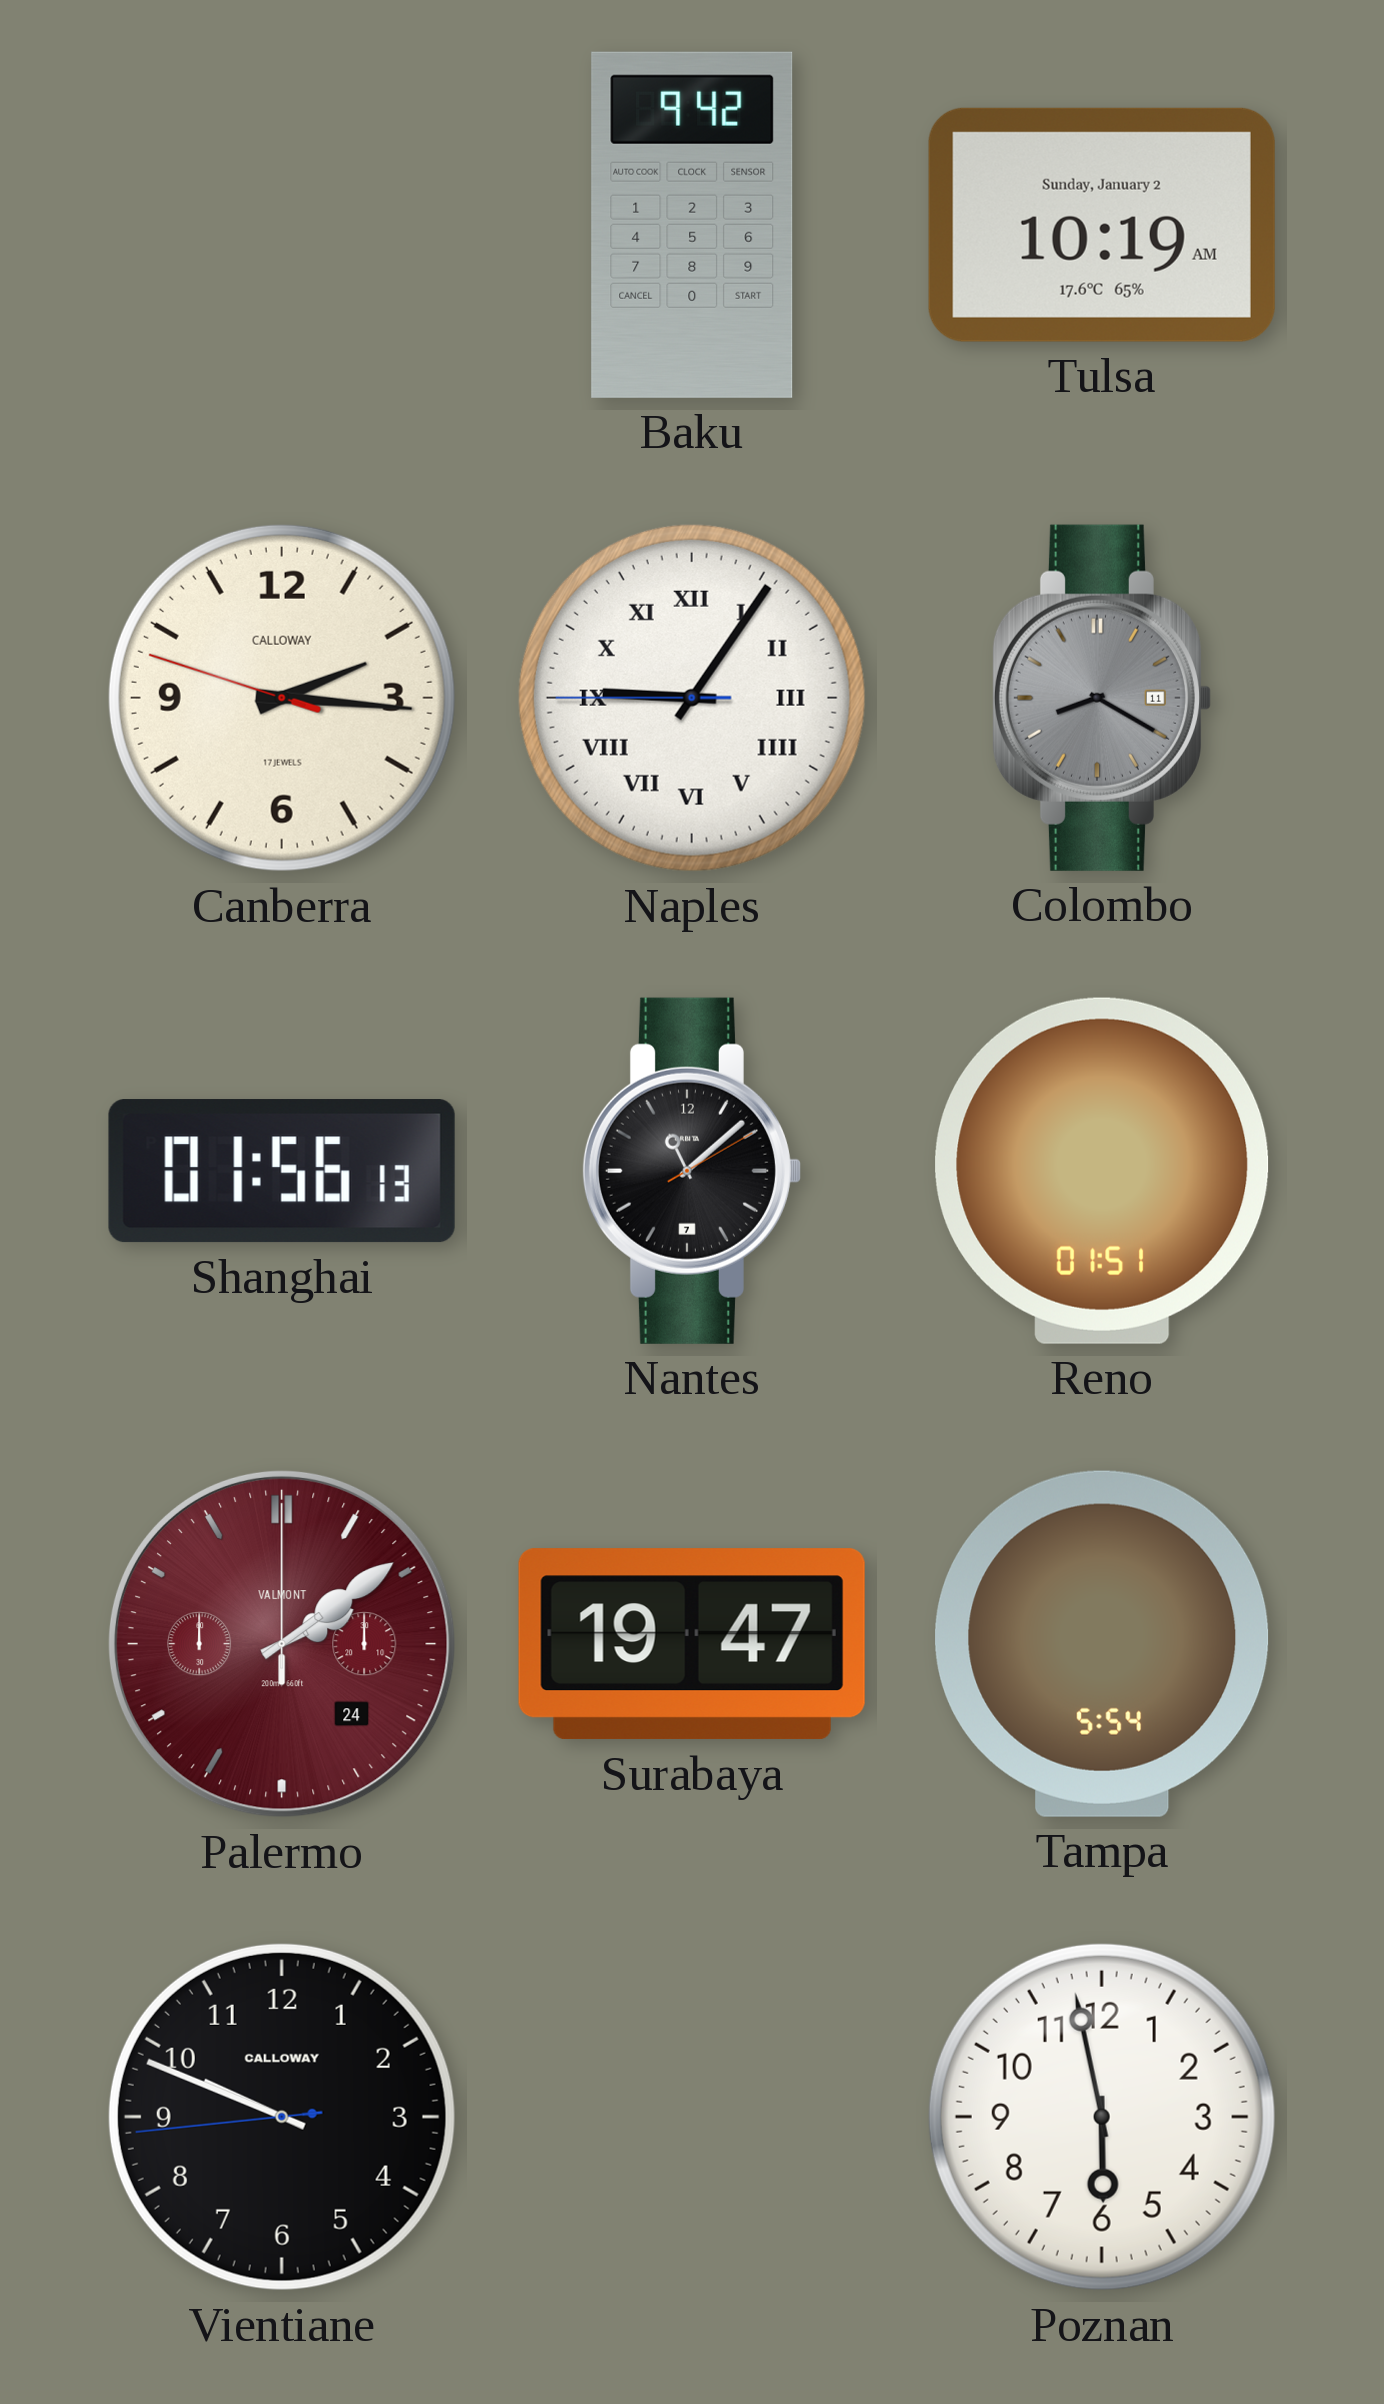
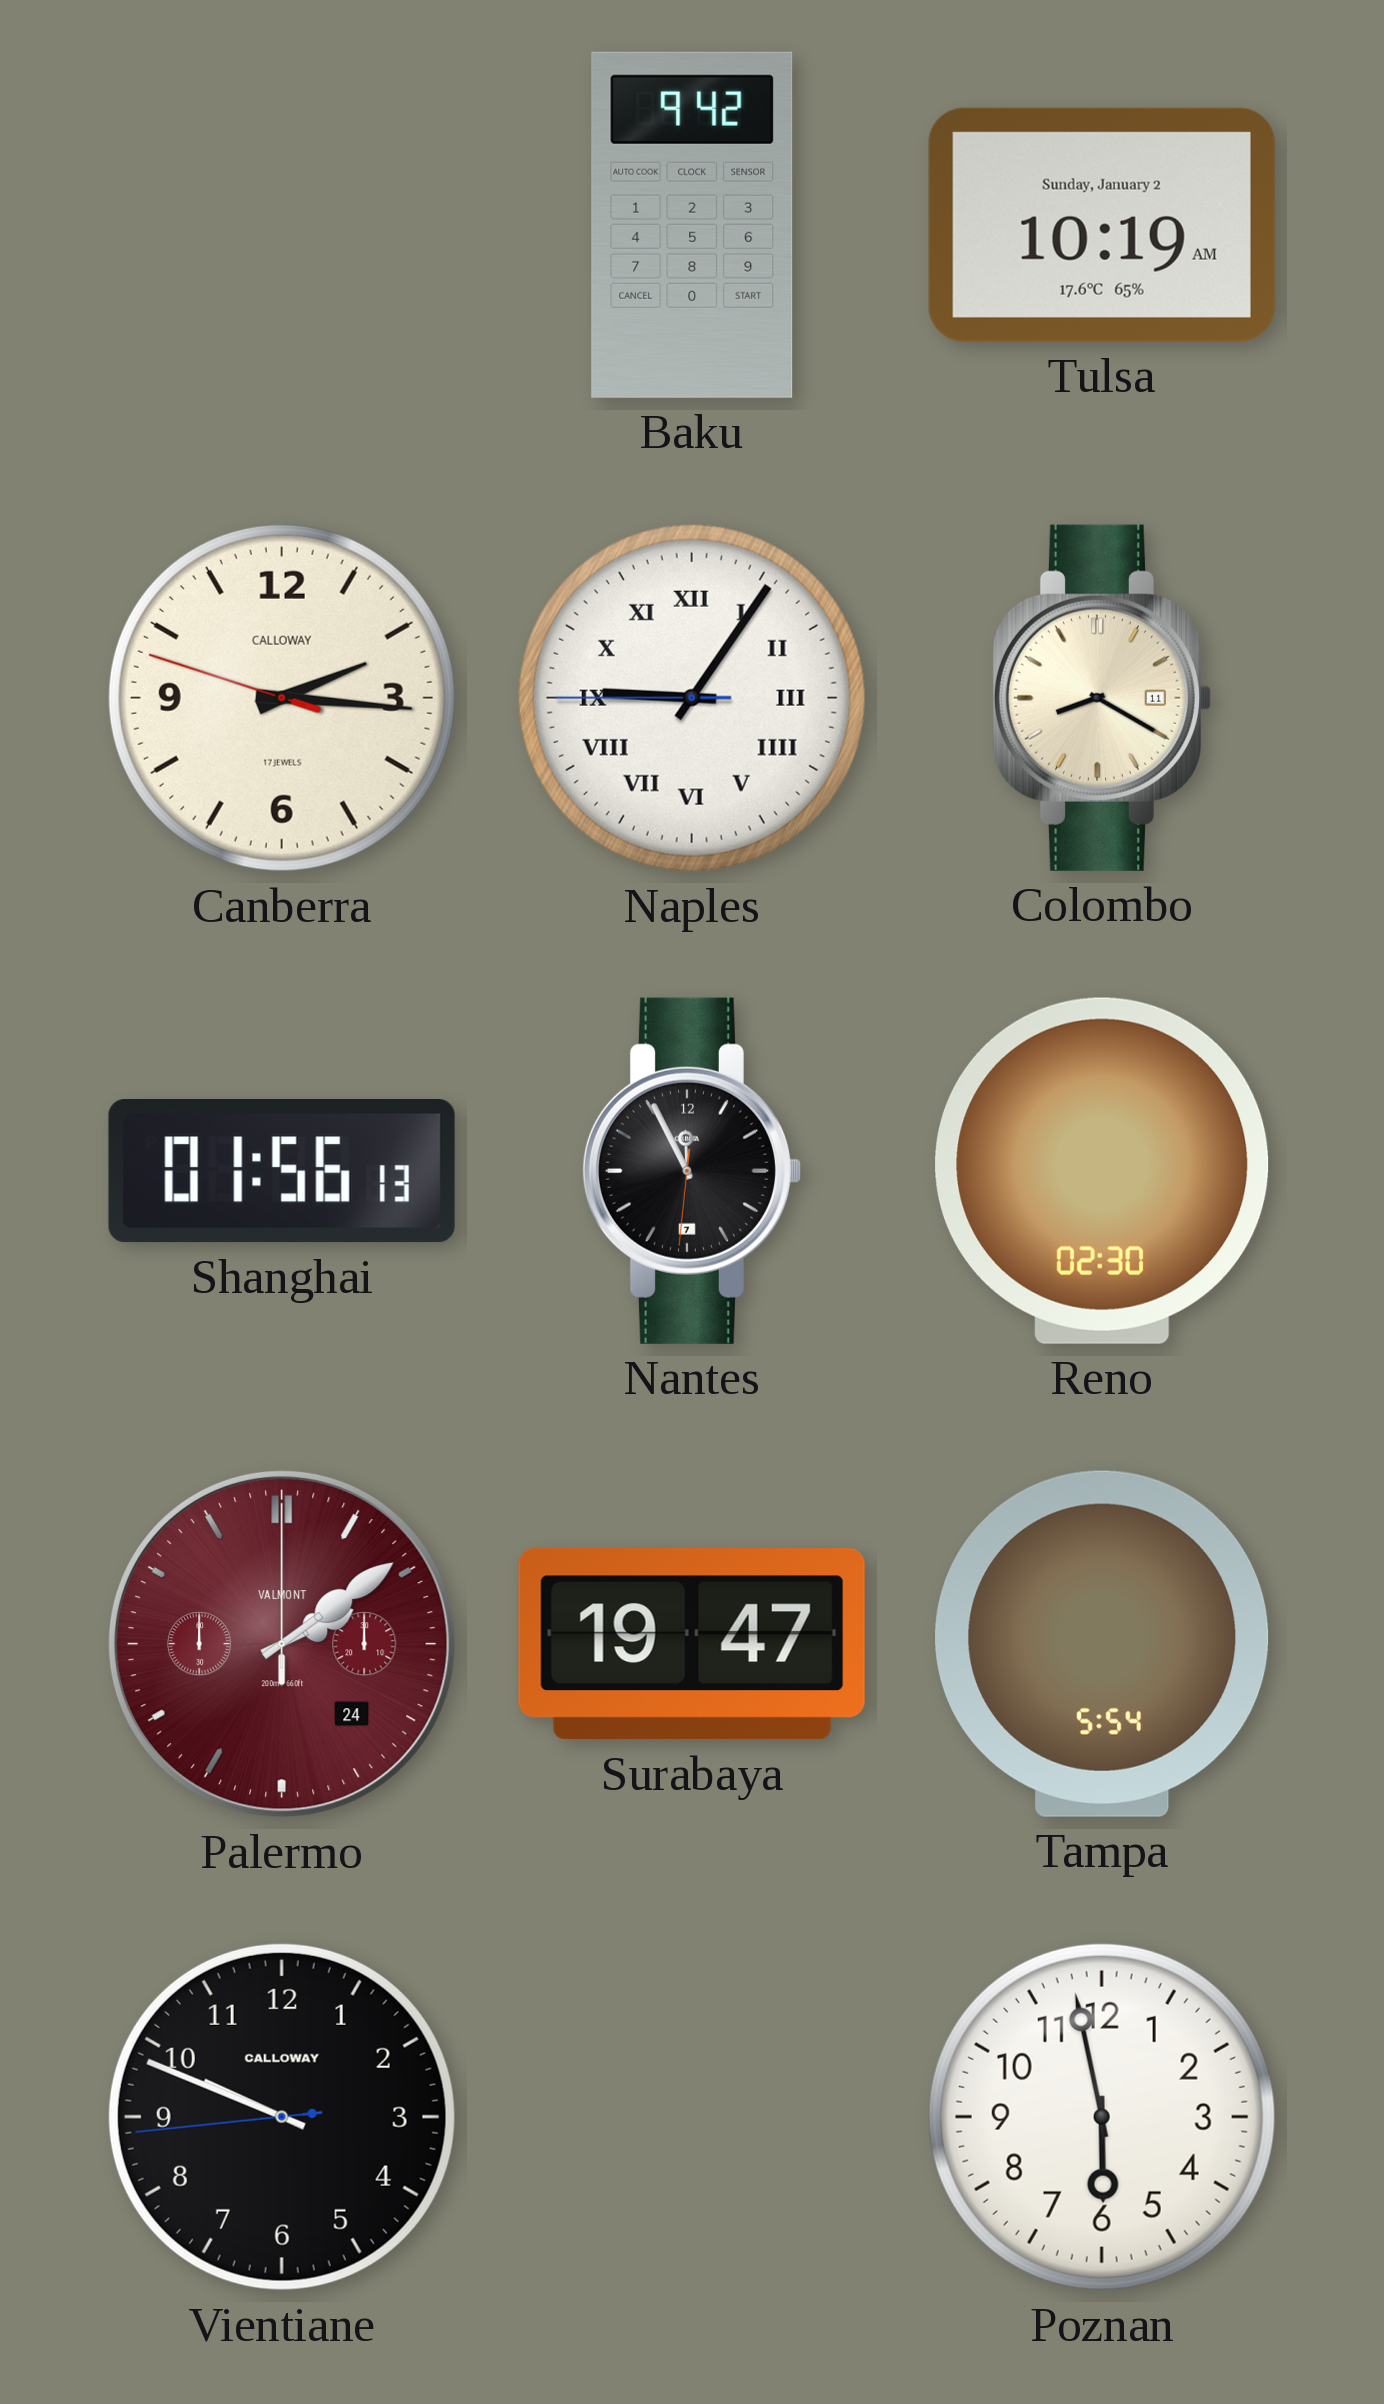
Colombo dial: grey -> cream (1101, 698)
Nantes: 11:08 -> 11:55 (691, 1171)
Reno: 01:51 -> 02:30 (1102, 1171)
